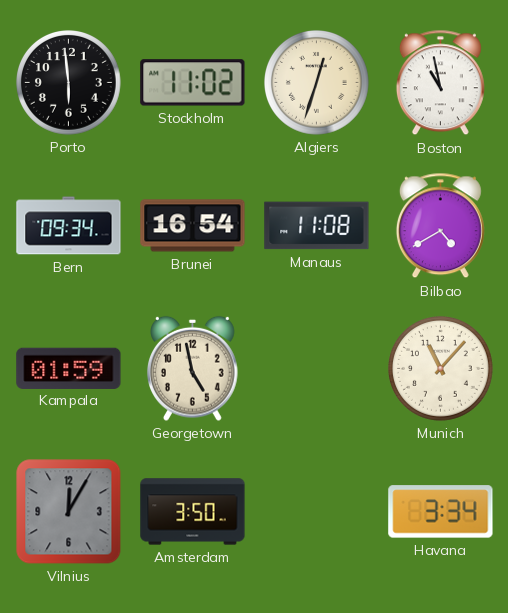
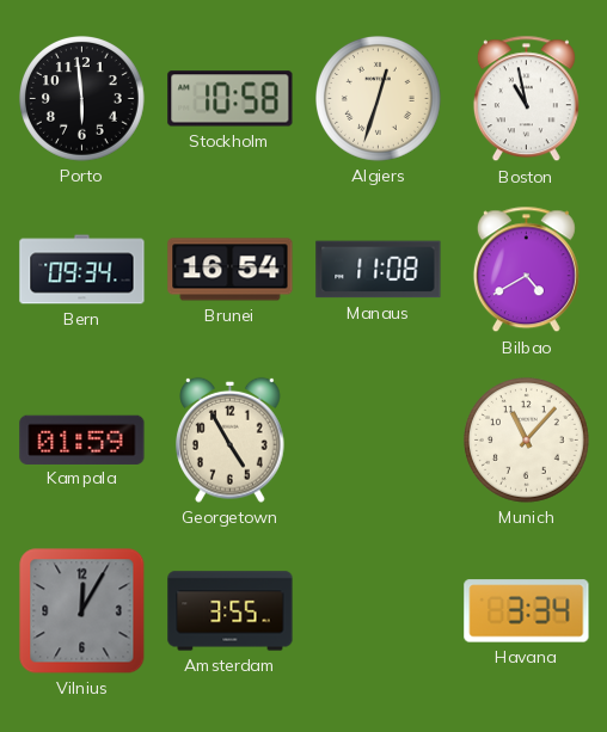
Stockholm: 11:02 -> 10:58 (231, 99)
Georgetown: 4:58 -> 4:55 (231, 439)
Amsterdam: 3:50 -> 3:55 (231, 611)
